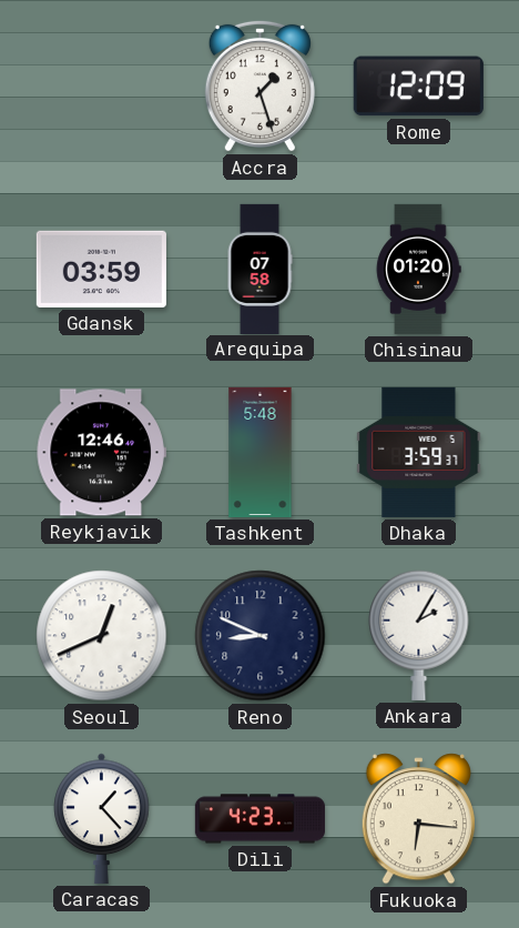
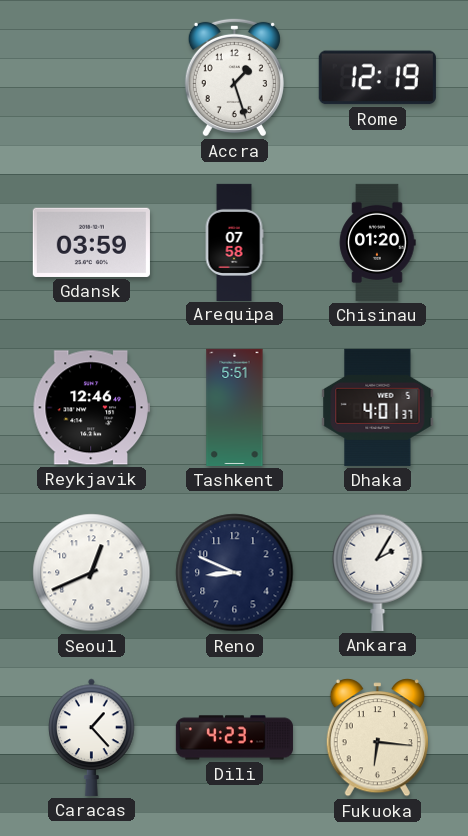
Rome: 12:09 -> 12:19 (377, 78)
Tashkent: 5:48 -> 5:51 (235, 407)
Dhaka: 3:59 -> 4:01 (378, 407)
